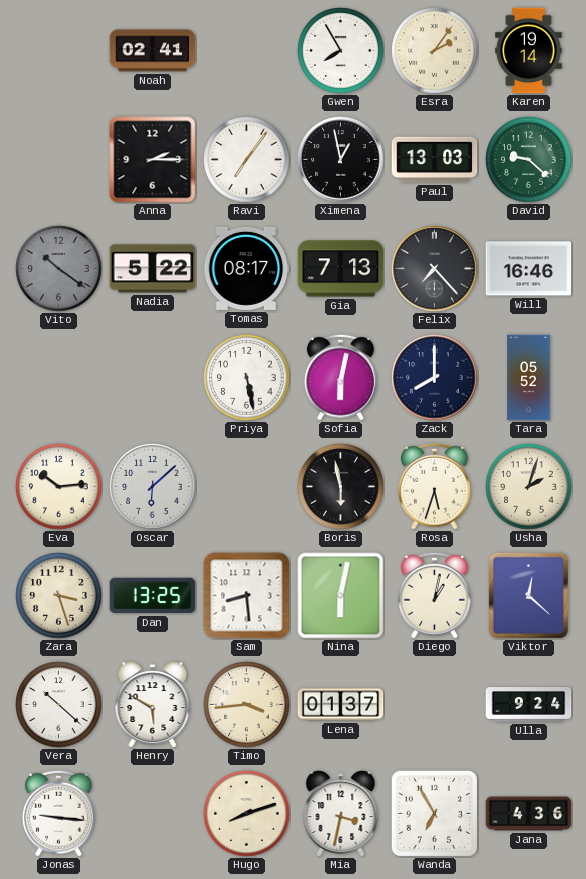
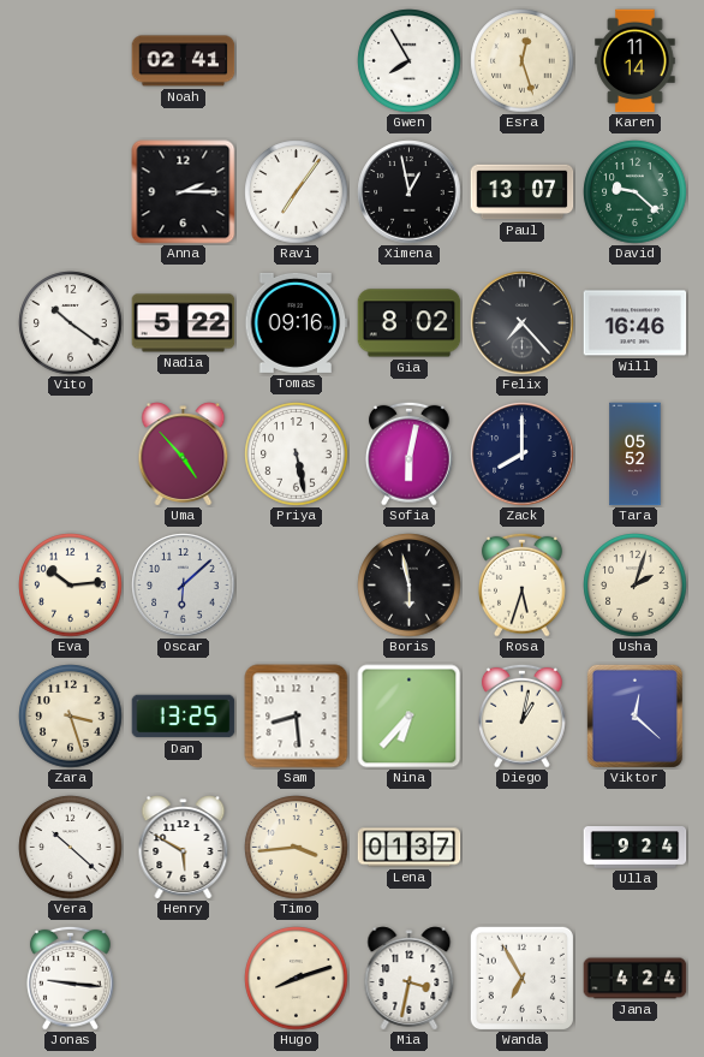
Esra: 2:06 -> 12:27 (523, 61)
Karen: 19:14 -> 11:14 (636, 61)
Paul: 13:03 -> 13:07 (523, 192)
Vito dial: grey -> white (71, 323)
Tomas: 08:17 -> 09:16 (297, 322)
Gia: 7:13 -> 8:02 (410, 323)
Uma: none -> 4:53 (184, 455)
Nina: 6:02 -> 6:37 (410, 717)
Jana: 4:36 -> 4:24 (636, 979)
